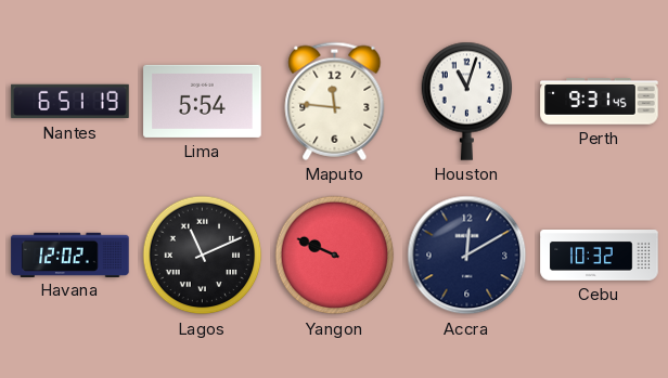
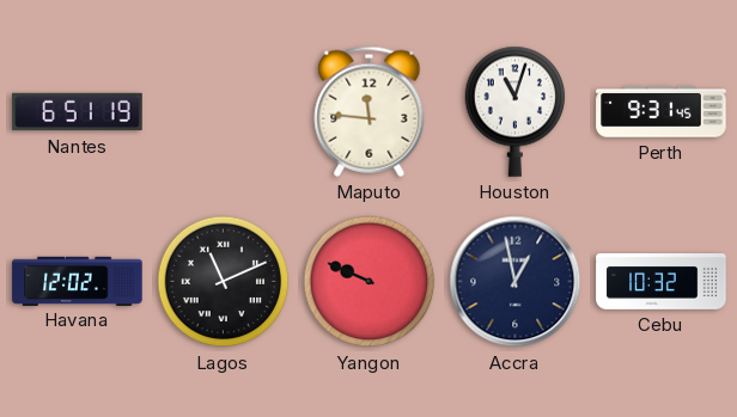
Lima: 5:54 -> none (203, 101)
Accra: 12:10 -> 12:58 (516, 282)
